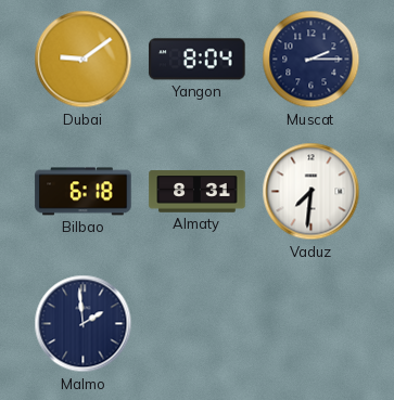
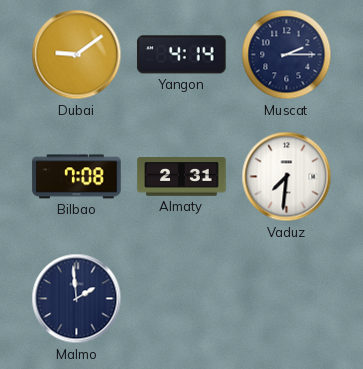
Yangon: 8:04 -> 4:14 (182, 55)
Bilbao: 6:18 -> 7:08 (77, 177)
Almaty: 8:31 -> 2:31 (182, 177)
